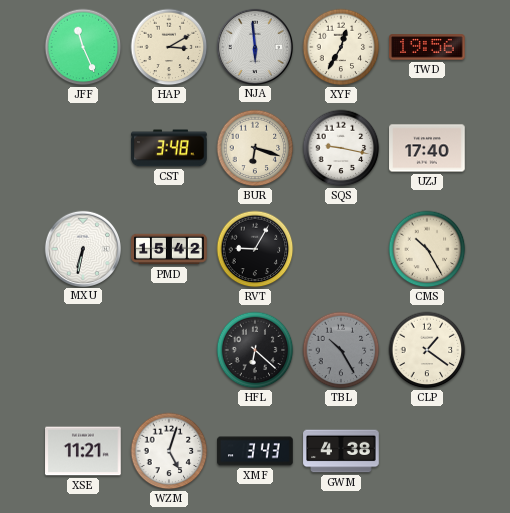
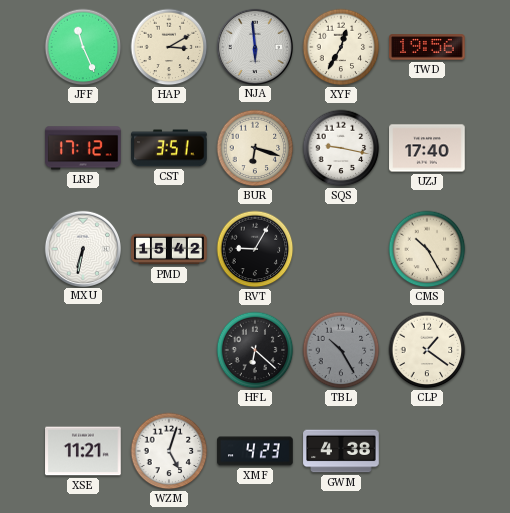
LRP: none -> 17:12 (83, 148)
CST: 3:48 -> 3:51 (169, 148)
XMF: 3:43 -> 4:23 (255, 451)
